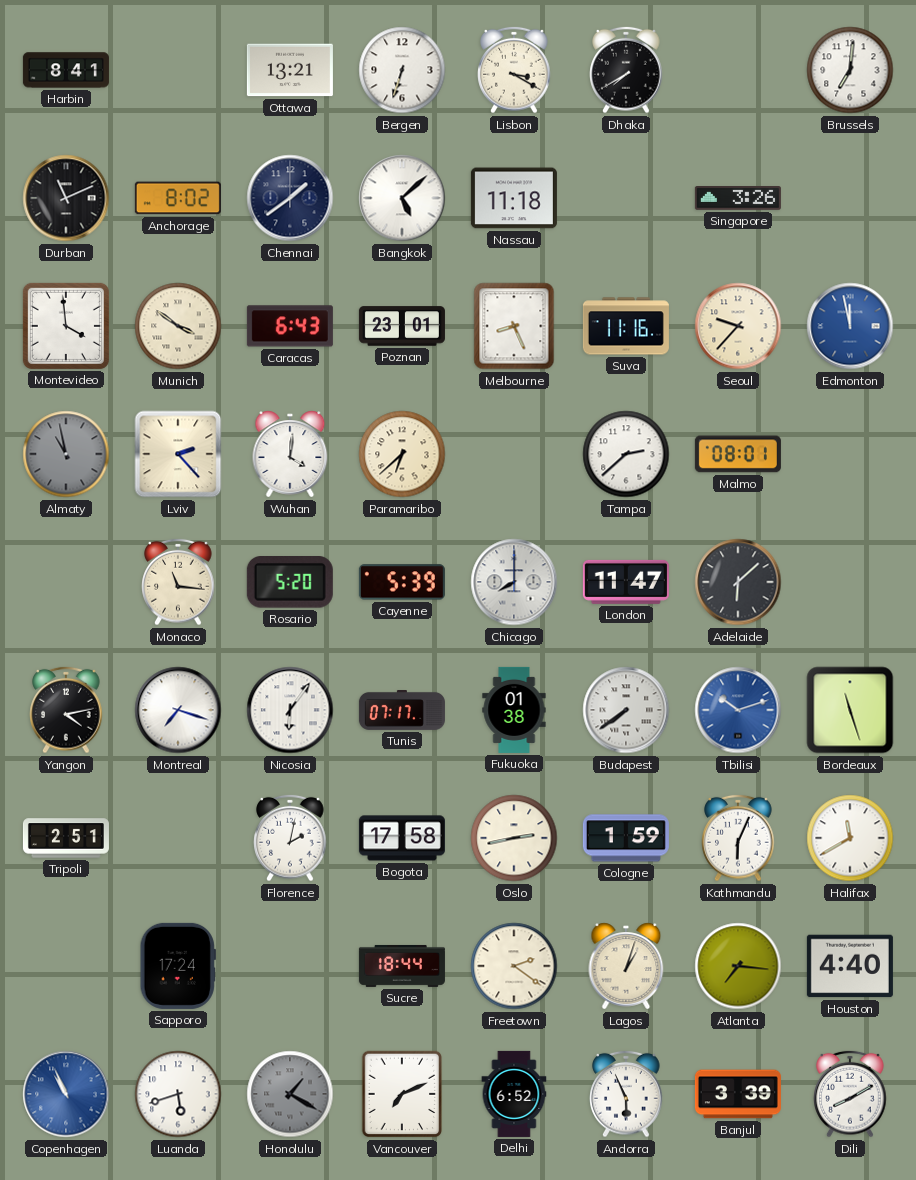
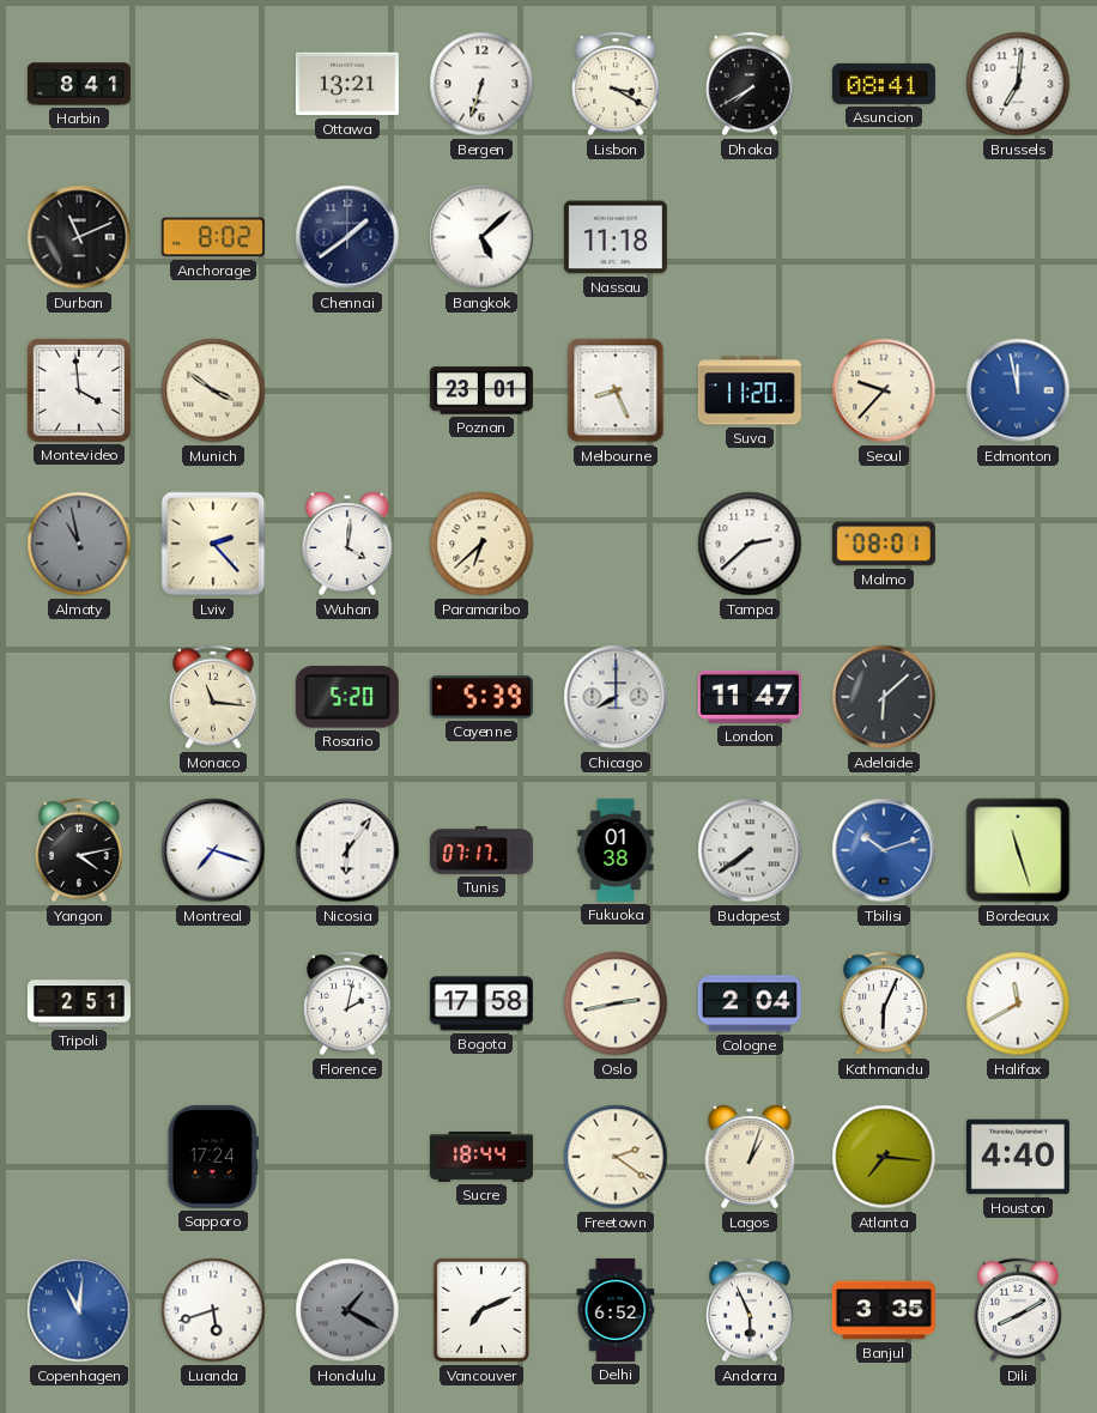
Asuncion: none -> 08:41 (884, 84)
Singapore: 3:26 -> none (738, 199)
Caracas: 6:43 -> none (290, 326)
Suva: 11:16 -> 11:20 (750, 390)
Cologne: 1:59 -> 2:04 (750, 1003)
Copenhagen: 10:56 -> 11:01 (79, 1310)
Banjul: 3:39 -> 3:35 (884, 1310)
